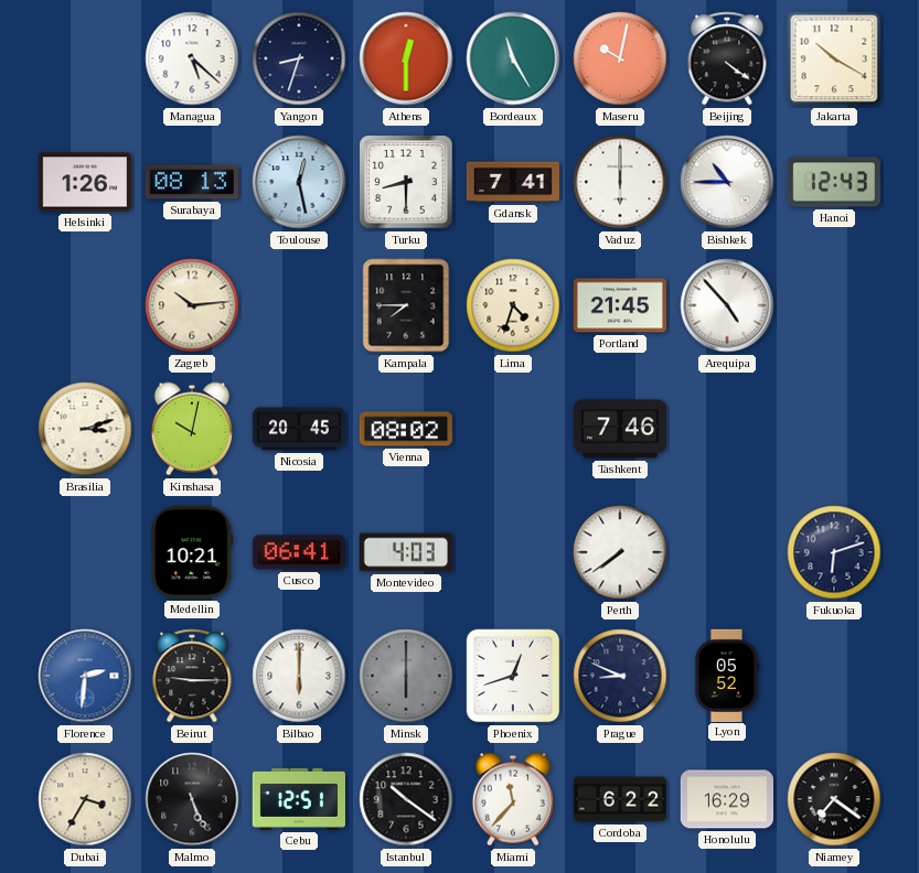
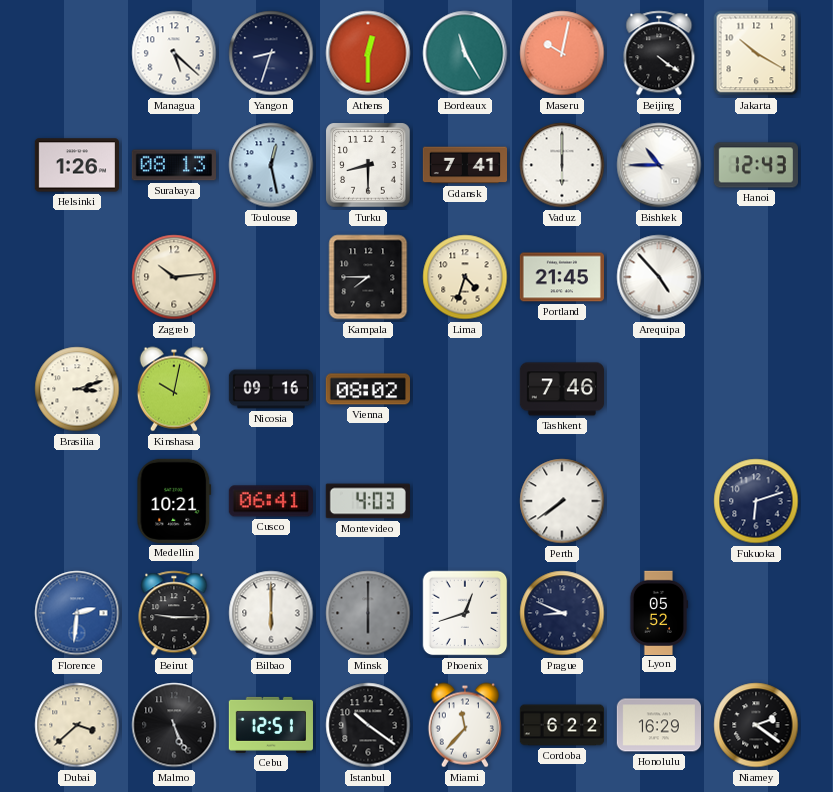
Nicosia: 20:45 -> 09:16 (270, 389)
Dubai: 3:35 -> 3:38 (77, 725)
Niamey: 7:21 -> 2:21 (756, 725)
